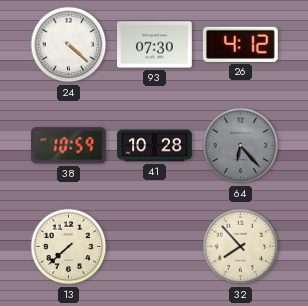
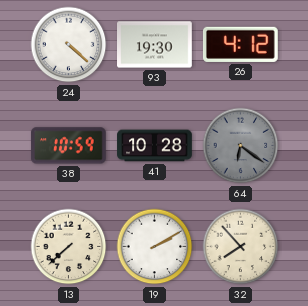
93: 07:30 -> 19:30 (155, 45)
64: 6:23 -> 6:21 (241, 146)
19: none -> 2:10 (155, 247)
